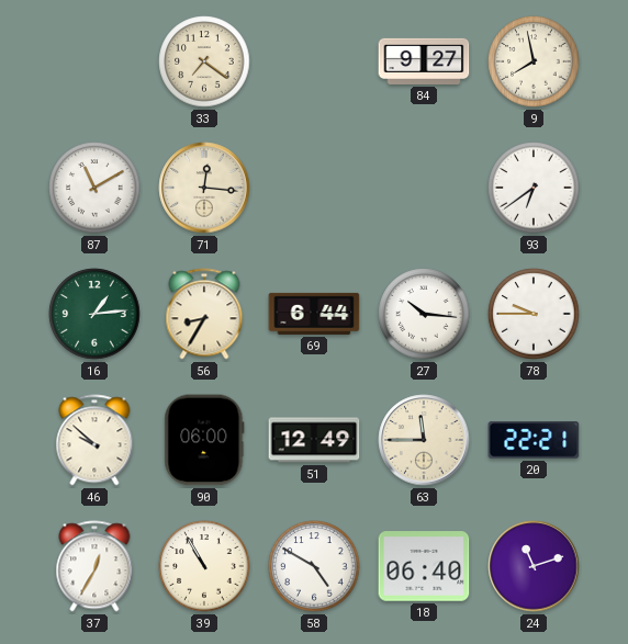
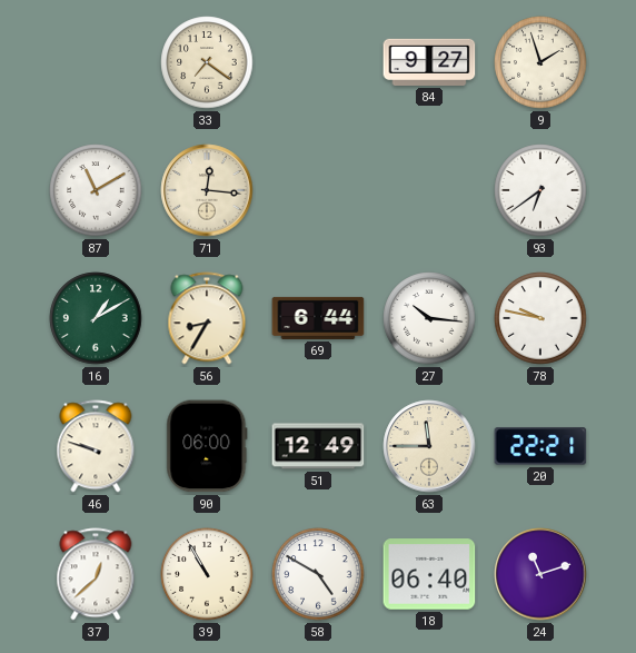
9: 7:58 -> 1:57 (540, 62)
16: 1:14 -> 1:10 (96, 318)
78: 9:45 -> 9:47 (540, 318)
46: 9:52 -> 9:48 (96, 446)
37: 12:35 -> 12:38 (96, 574)
